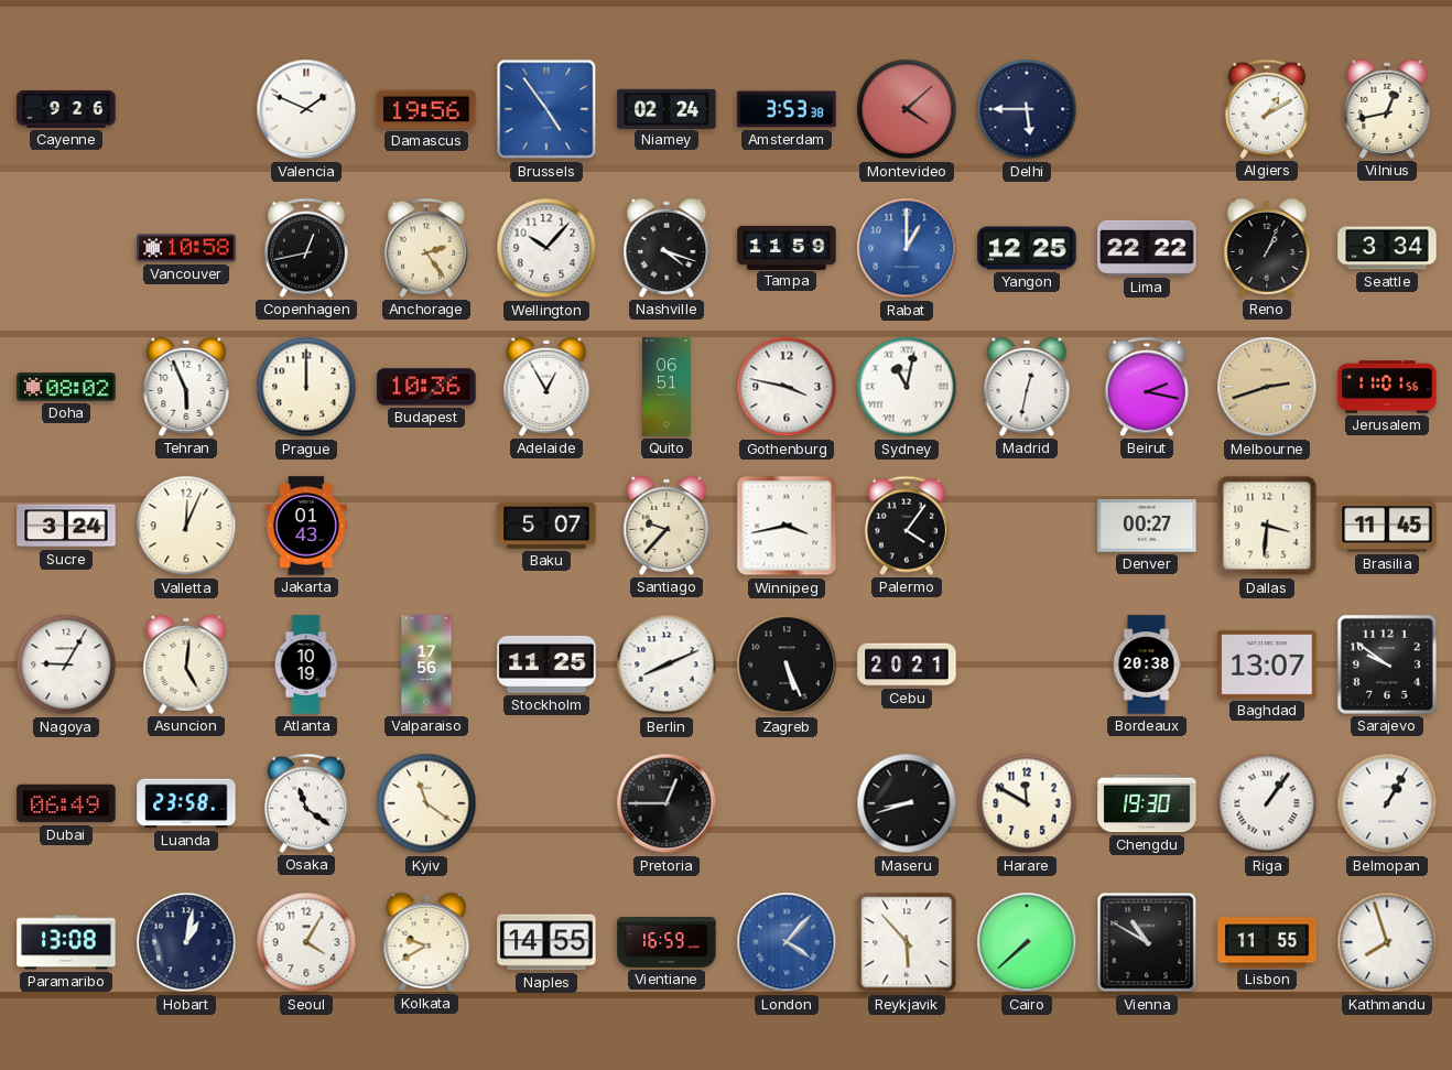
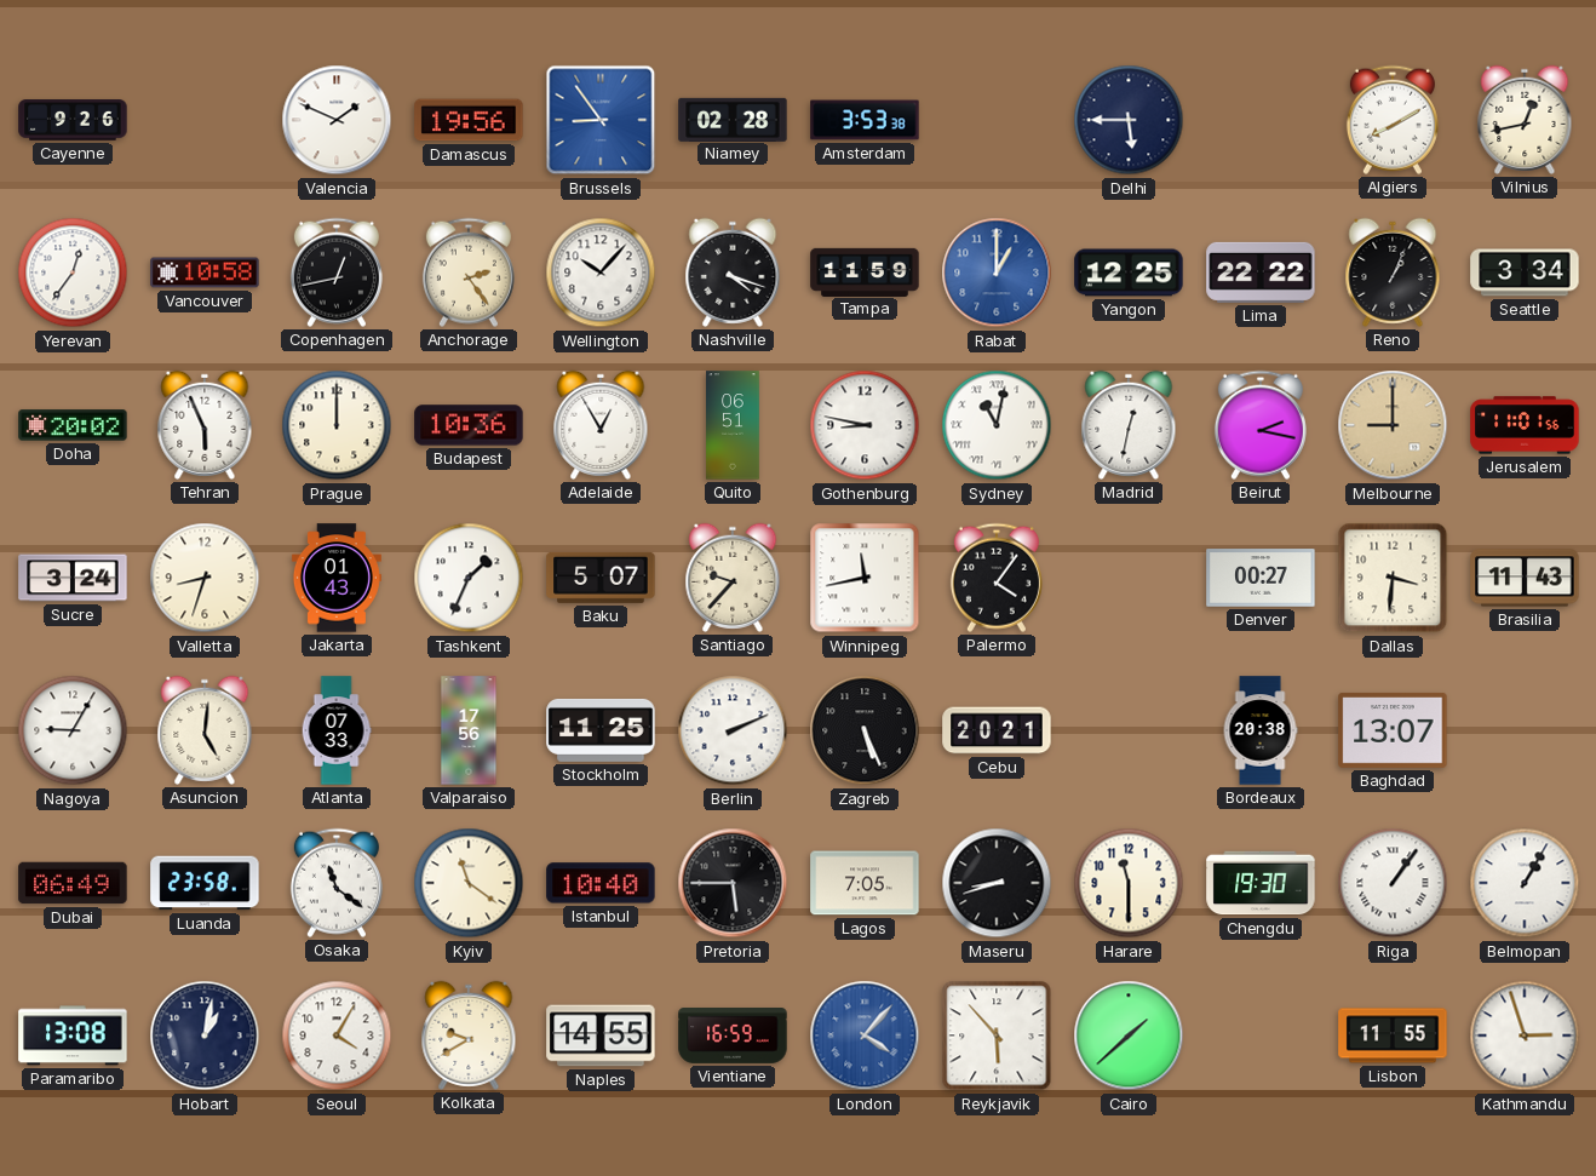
Brussels: 4:54 -> 8:54 (601, 120)
Niamey: 02:24 -> 02:28 (733, 119)
Montevideo: 4:08 -> none (907, 109)
Algiers: 1:10 -> 8:10 (1393, 120)
Yerevan: none -> 12:36 (73, 273)
Doha: 08:02 -> 20:02 (73, 425)
Gothenburg: 3:47 -> 8:47 (865, 425)
Melbourne: 2:42 -> 9:00 (1393, 425)
Valletta: 12:04 -> 8:33 (205, 578)
Tashkent: none -> 1:34 (469, 578)
Winnipeg: 3:43 -> 11:43 (865, 578)
Brasilia: 11:45 -> 11:43 (1525, 578)
Atlanta: 10:19 -> 07:33 (337, 730)
Berlin: 8:11 -> 2:11 (733, 730)
Sarajevo: 9:51 -> none (1387, 664)
Istanbul: none -> 10:40 (601, 883)
Pretoria: 12:45 -> 5:45 (733, 883)
Lagos: none -> 7:05 (865, 883)
Harare: 11:50 -> 11:30 (1129, 883)
Cairo: 7:38 -> 1:38 (1129, 1036)
Vienna: 10:50 -> none (1147, 942)
Kathmandu: 7:57 -> 2:57 (1525, 1036)
